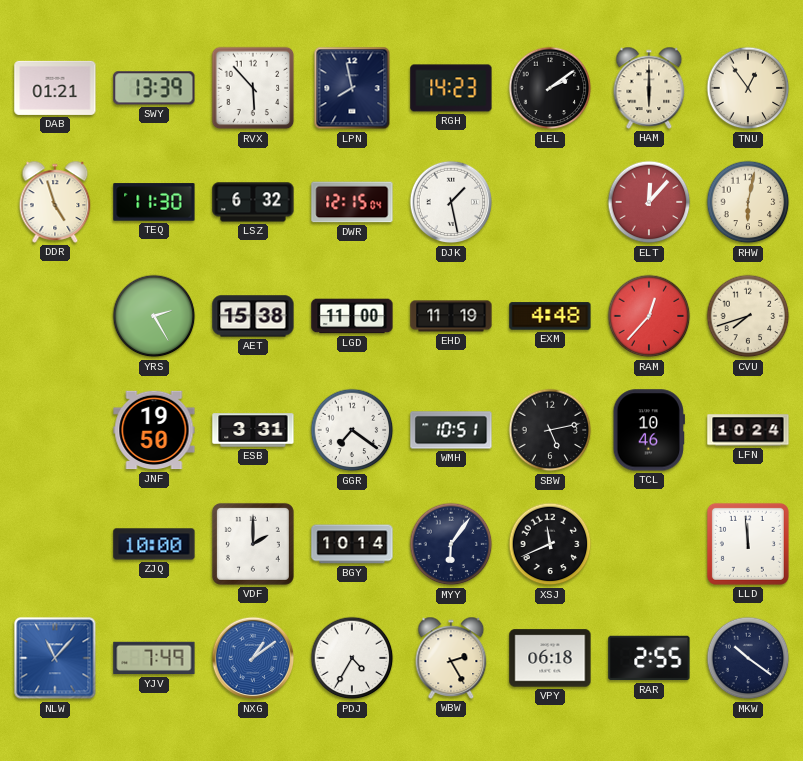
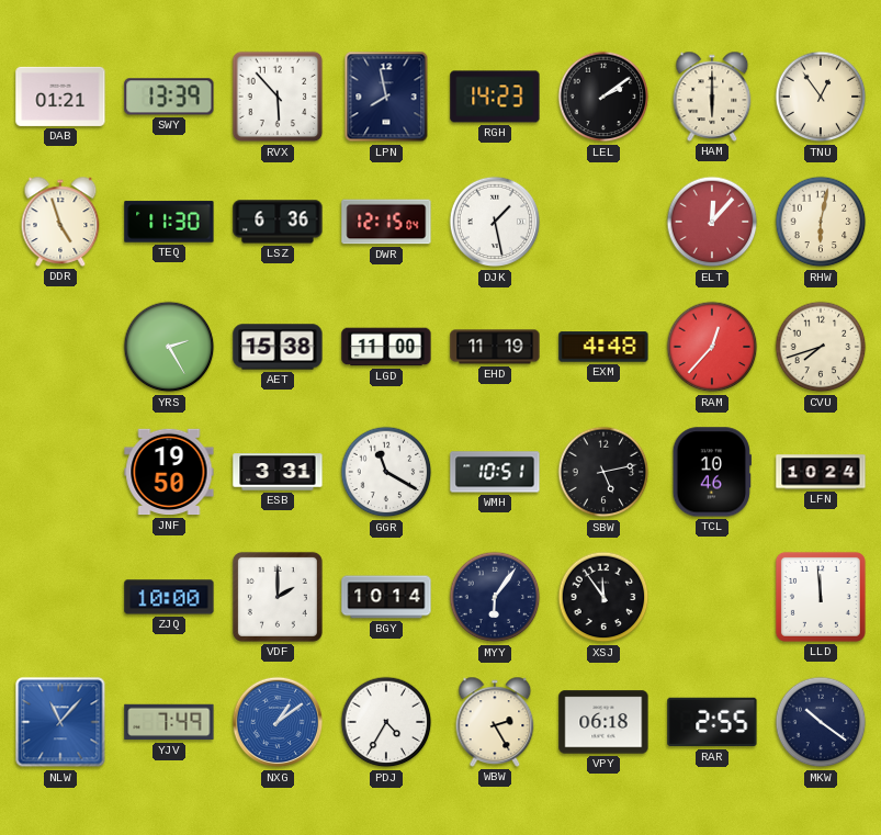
LSZ: 6:32 -> 6:36 (278, 222)
GGR: 7:21 -> 11:20 (386, 472)
XSJ: 11:41 -> 11:54 (603, 597)
